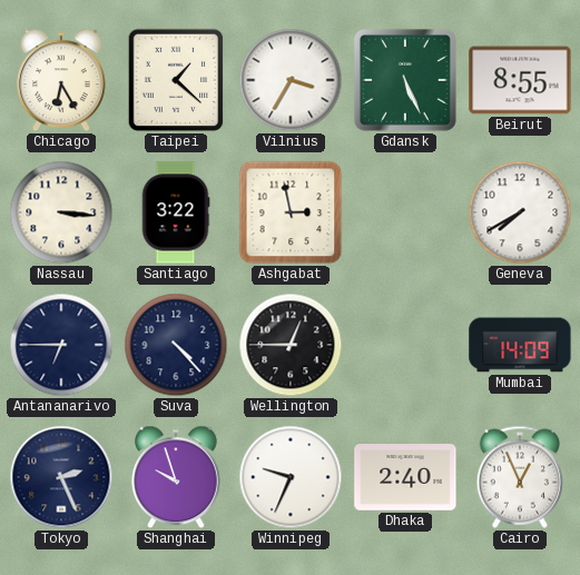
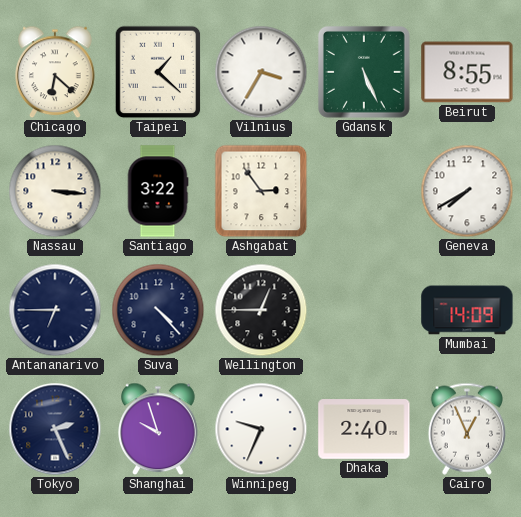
Chicago: 6:25 -> 6:22 (56, 72)
Ashgabat: 2:58 -> 2:54 (261, 191)
